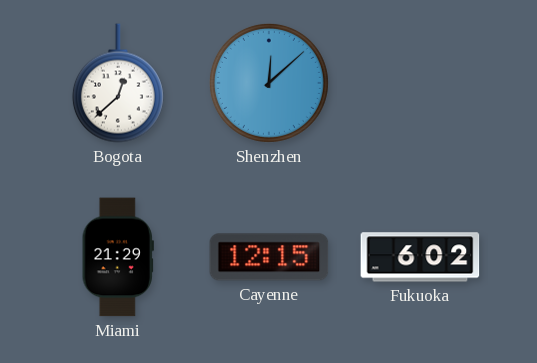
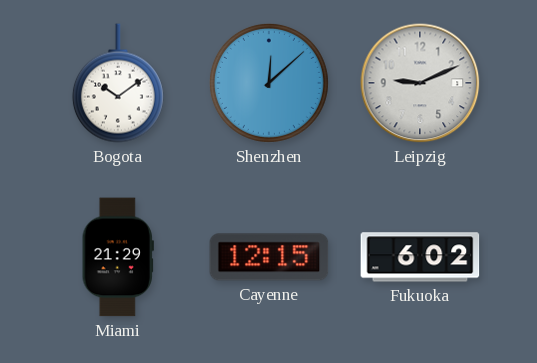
Bogota: 12:38 -> 10:09 (118, 83)
Leipzig: none -> 9:11 (420, 83)
